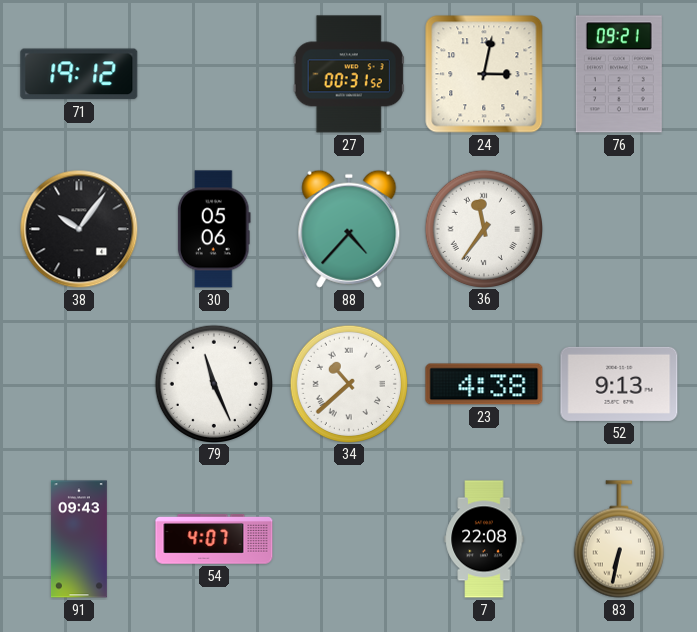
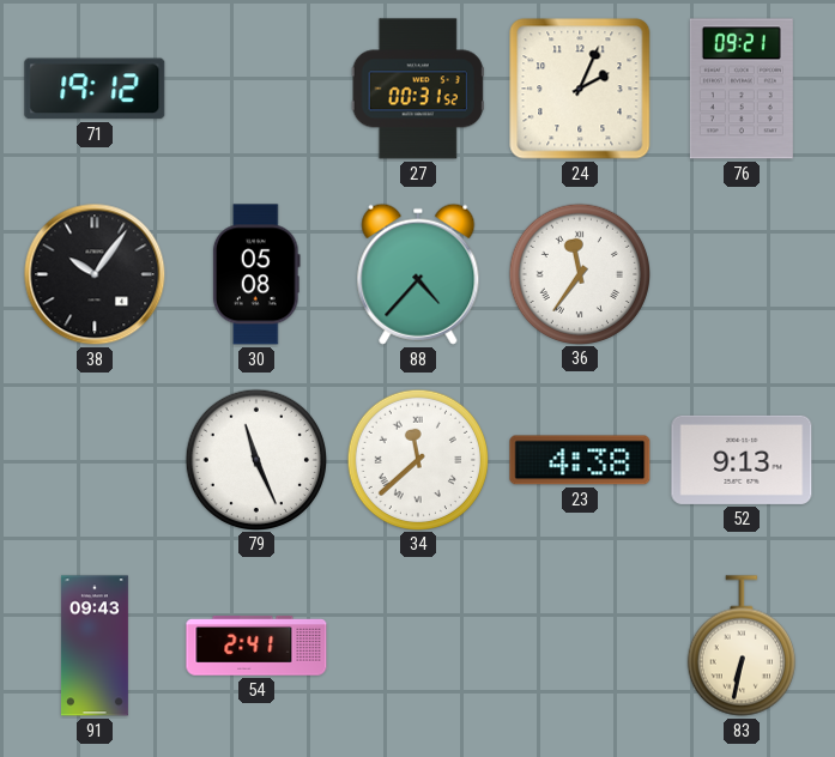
24: 3:02 -> 2:04 (580, 89)
30: 05:06 -> 05:08 (256, 274)
34: 10:38 -> 11:38 (417, 459)
54: 4:07 -> 2:41 (256, 647)
7: 22:08 -> none (484, 539)
